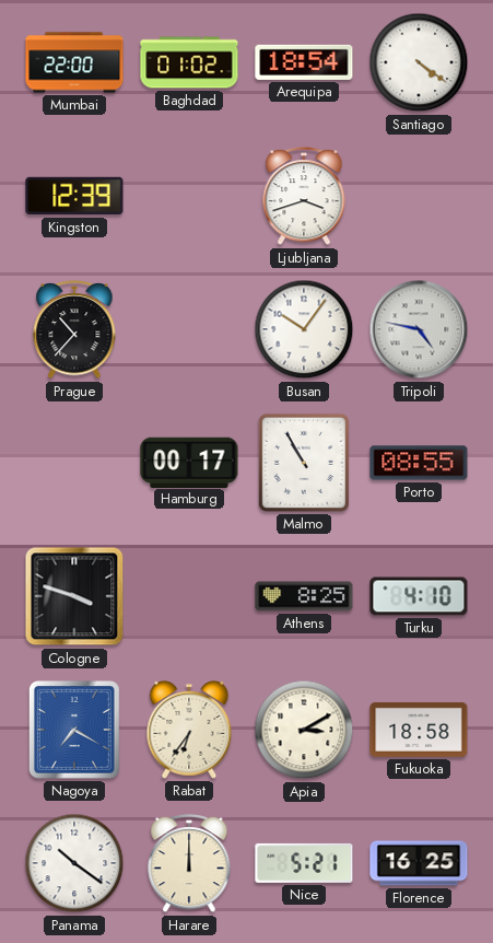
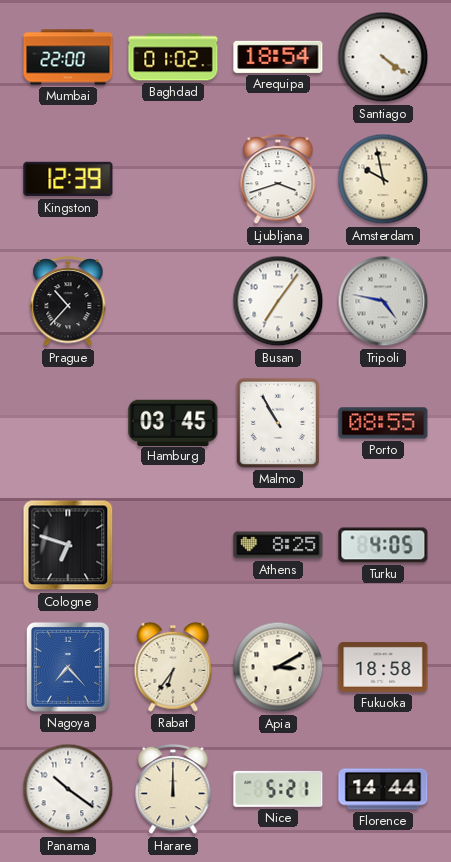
Amsterdam: none -> 9:58 (383, 179)
Busan: 10:06 -> 7:06 (278, 301)
Hamburg: 00:17 -> 03:45 (173, 422)
Cologne: 3:48 -> 6:48 (68, 545)
Turku: 4:10 -> 4:05 (383, 545)
Nagoya: 7:20 -> 7:23 (68, 667)
Florence: 16:25 -> 14:44 (383, 789)
